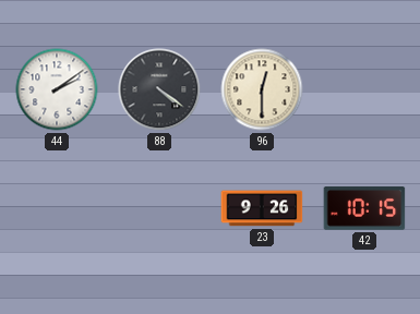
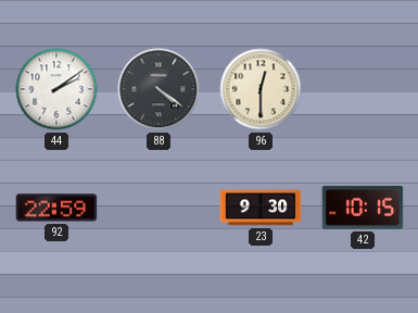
92: none -> 22:59 (56, 208)
23: 9:26 -> 9:30 (261, 208)
